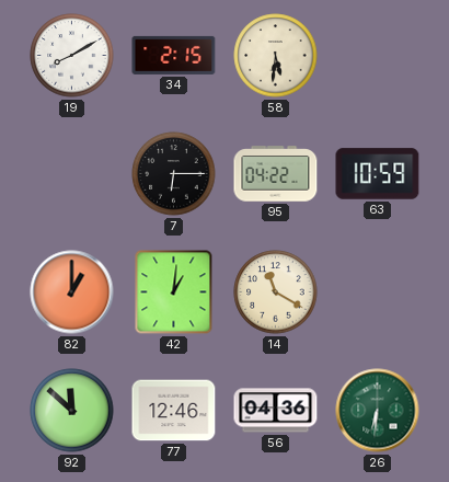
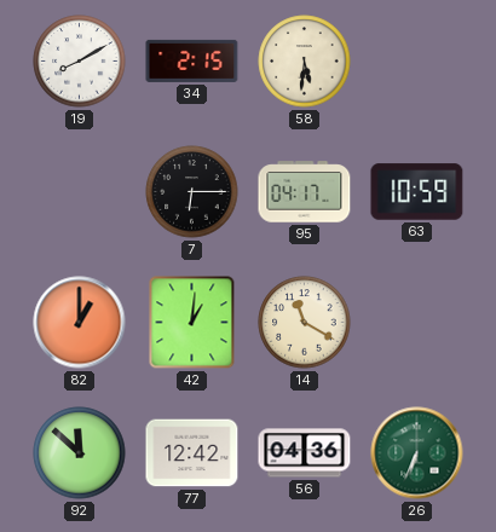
95: 04:22 -> 04:17 (305, 192)
77: 12:46 -> 12:42 (192, 453)
26: 6:31 -> 6:34 (417, 453)
